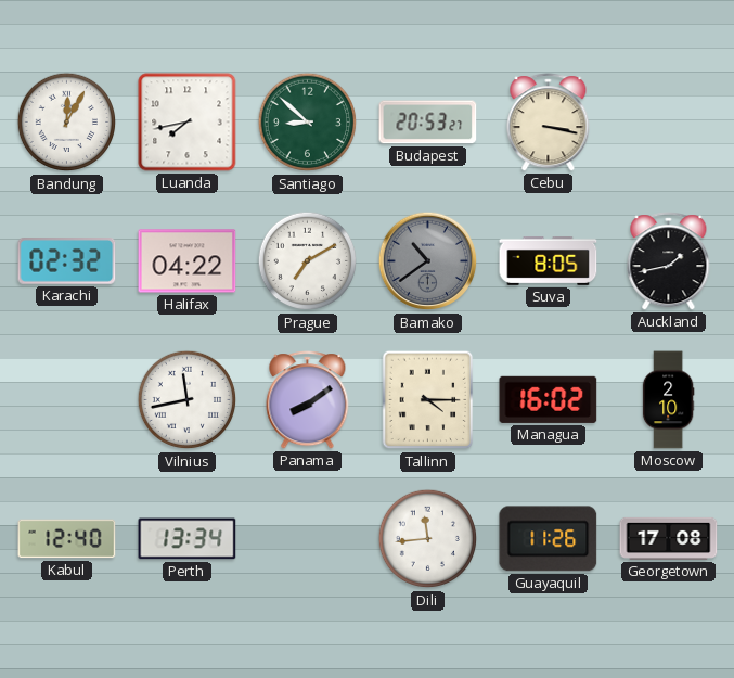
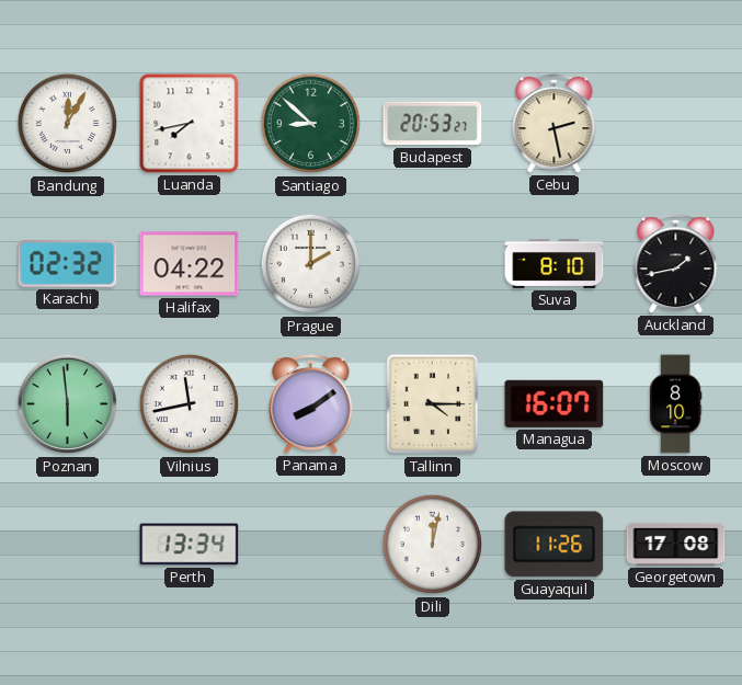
Cebu: 3:17 -> 2:28 (555, 124)
Prague: 7:10 -> 2:00 (311, 264)
Bamako: 10:39 -> none (428, 261)
Suva: 8:05 -> 8:10 (555, 263)
Poznan: none -> 5:59 (68, 404)
Managua: 16:02 -> 16:07 (555, 403)
Moscow: 2:10 -> 8:10 (675, 404)
Kabul: 12:40 -> none (67, 539)
Dili: 11:44 -> 12:02 (433, 545)
